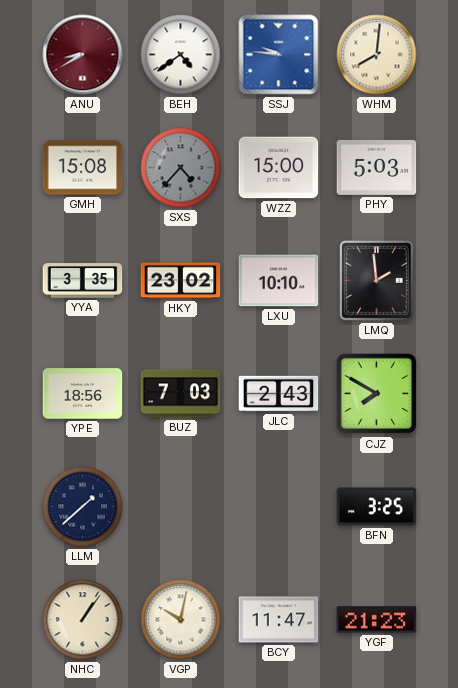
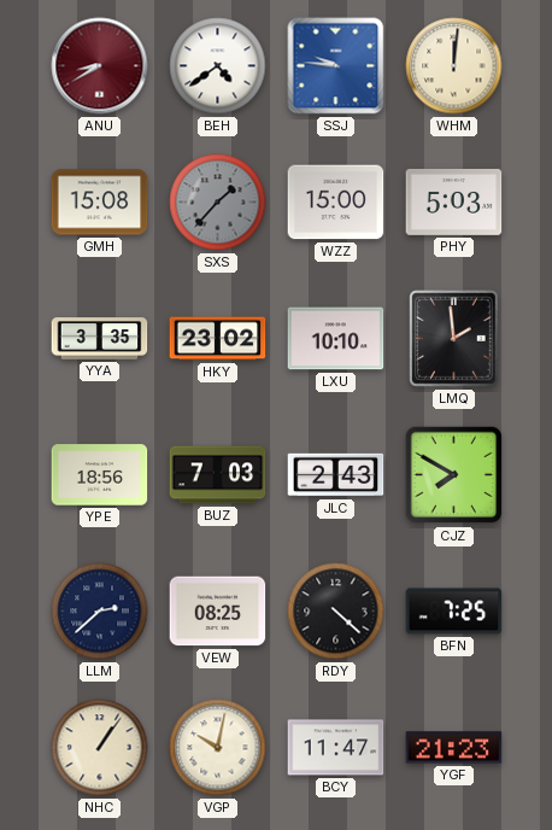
WHM: 8:01 -> 12:01 (454, 66)
SXS: 4:37 -> 1:37 (218, 203)
LLM: 1:38 -> 2:38 (100, 612)
VEW: none -> 08:25 (218, 612)
RDY: none -> 4:22 (336, 612)
BFN: 3:25 -> 7:25 (454, 612)
